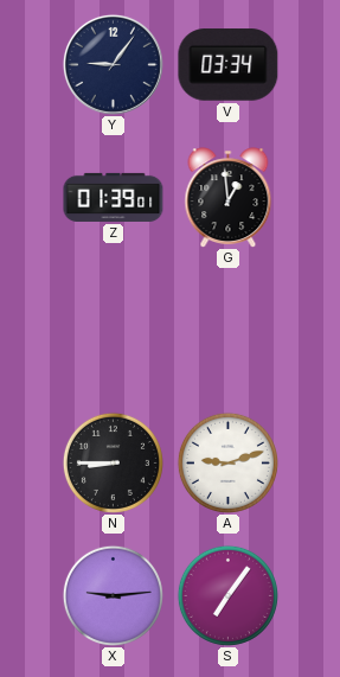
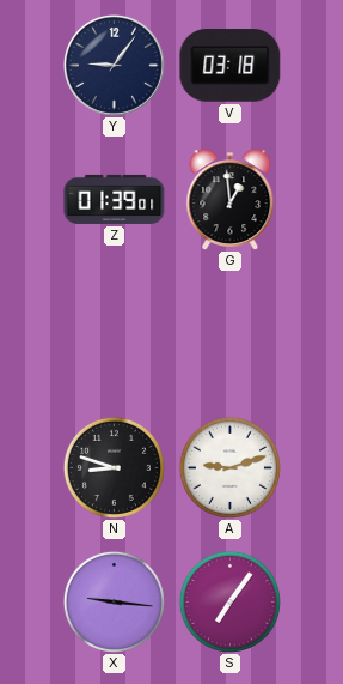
V: 03:34 -> 03:18 (231, 66)
N: 8:45 -> 8:48 (114, 467)
X: 9:14 -> 9:16 (114, 601)
